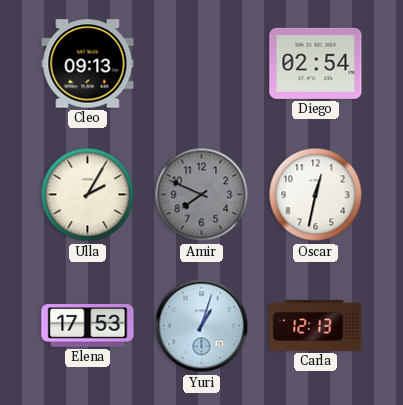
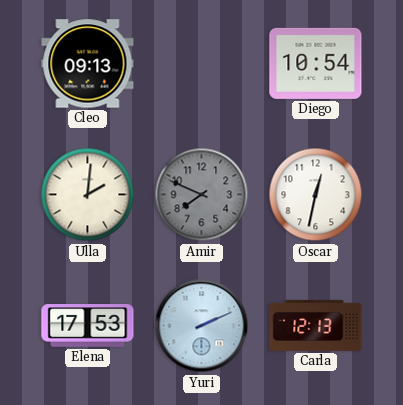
Diego: 02:54 -> 10:54 (316, 63)
Ulla: 2:05 -> 2:01 (88, 195)
Yuri: 1:03 -> 2:11 (202, 326)
